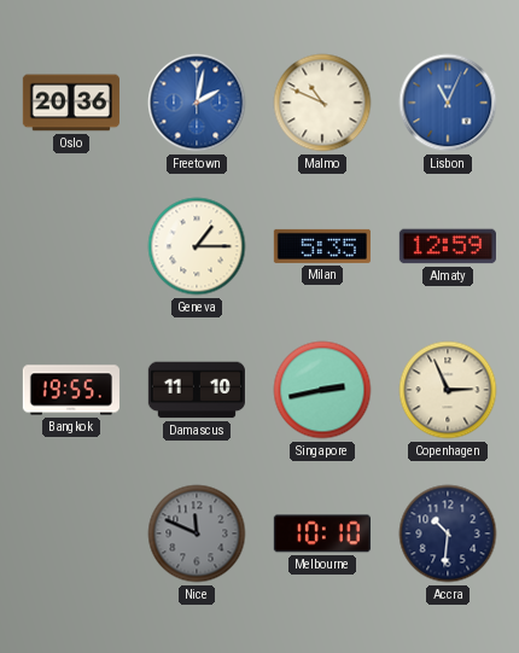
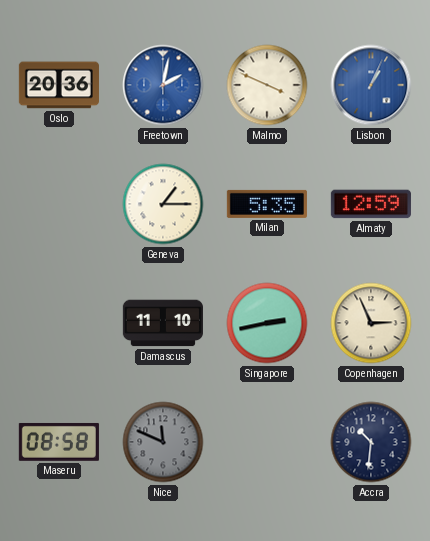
Malmo: 10:49 -> 3:49 (267, 85)
Lisbon: 11:04 -> 1:04 (371, 85)
Bangkok: 19:55 -> none (71, 390)
Maseru: none -> 08:58 (59, 442)
Melbourne: 10:10 -> none (322, 534)
